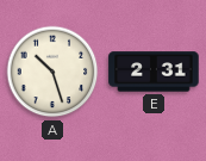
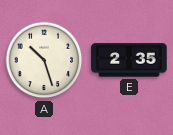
E: 2:31 -> 2:35 (129, 60)
